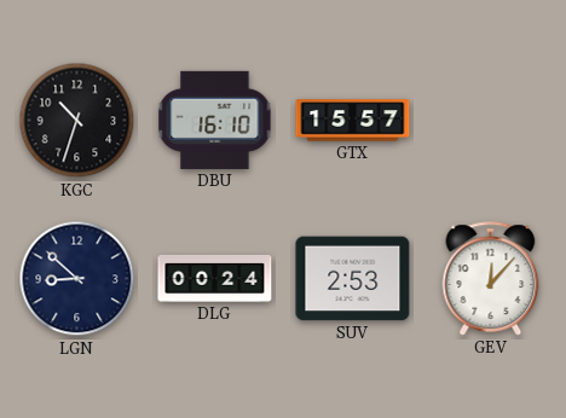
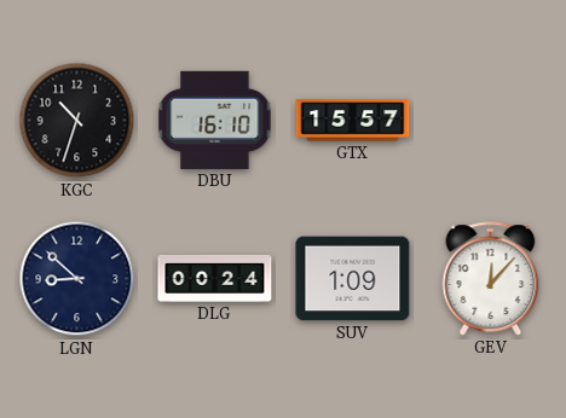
SUV: 2:53 -> 1:09 (353, 279)
